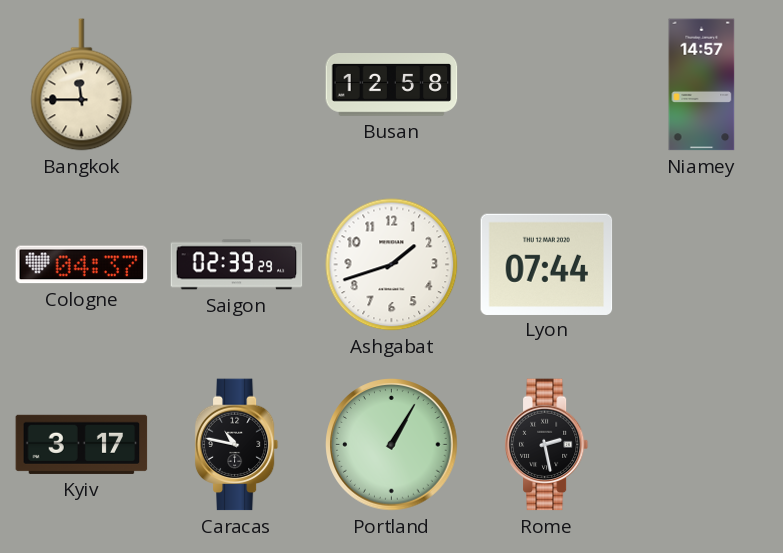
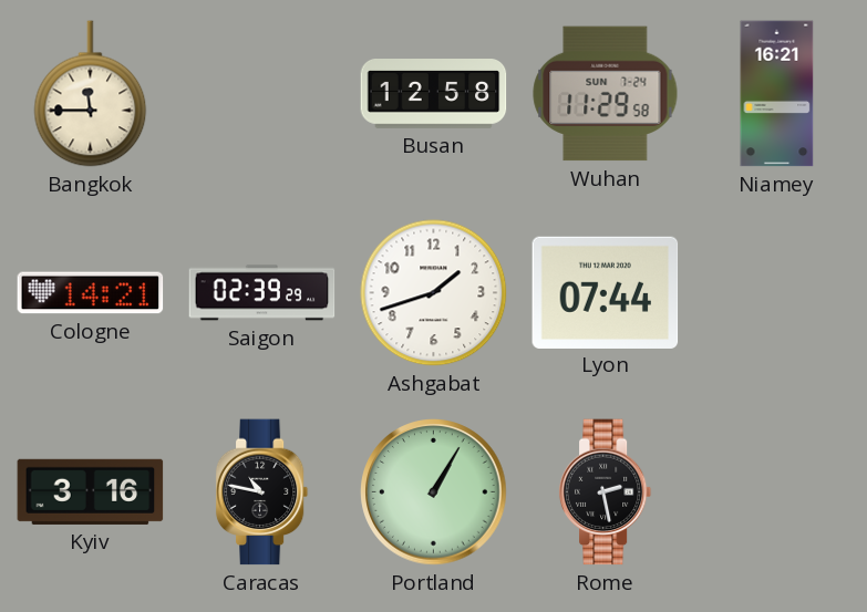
Wuhan: none -> 11:29 (606, 94)
Niamey: 14:57 -> 16:21 (777, 94)
Cologne: 04:37 -> 14:21 (91, 293)
Kyiv: 3:17 -> 3:16 (91, 491)
